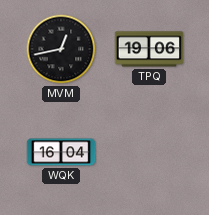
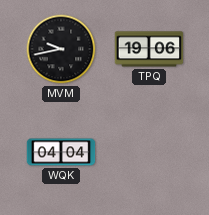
MVM: 12:43 -> 9:43 (61, 49)
WQK: 16:04 -> 04:04 (61, 152)
